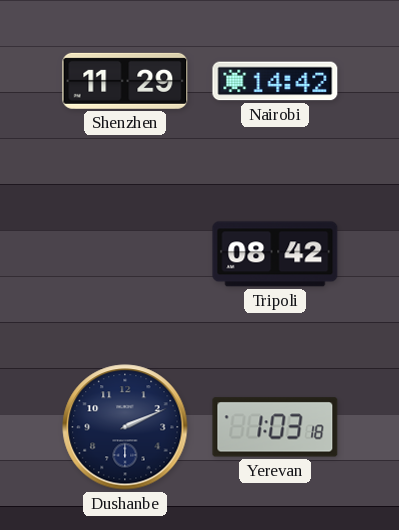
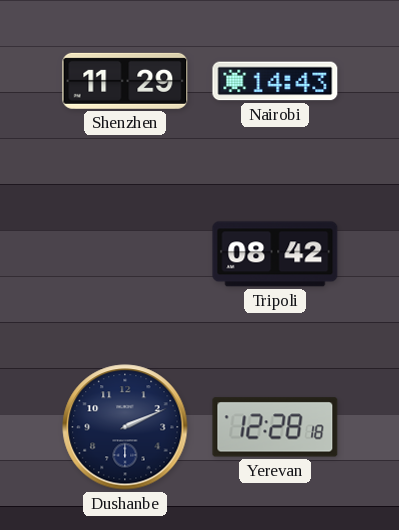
Nairobi: 14:42 -> 14:43 (275, 81)
Yerevan: 1:03 -> 12:28 (275, 427)
